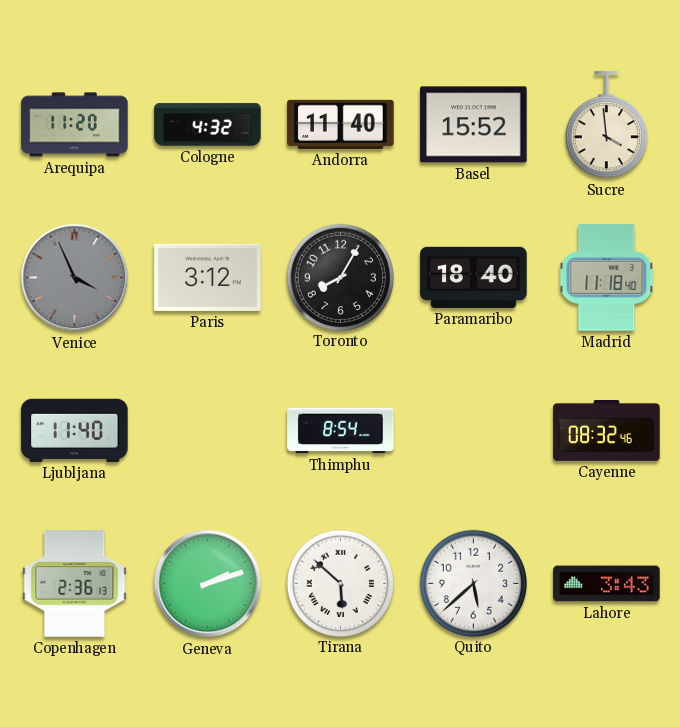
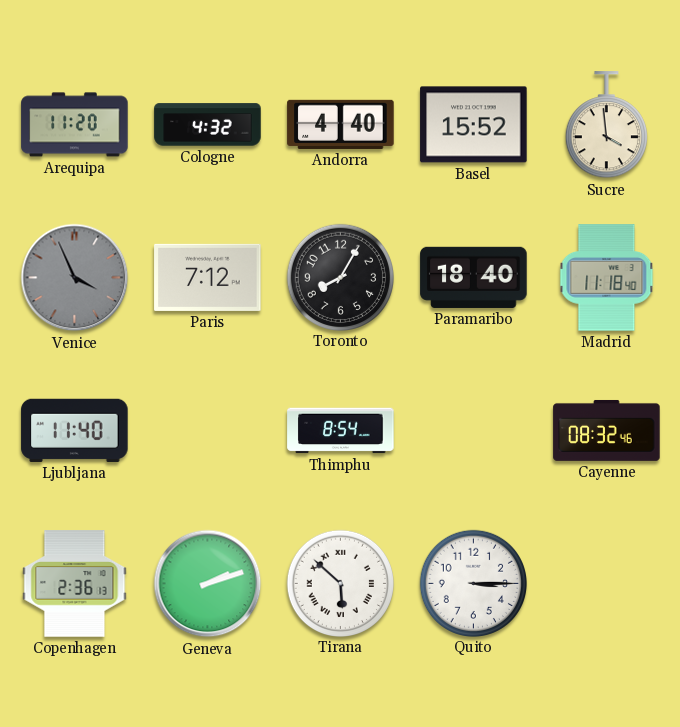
Andorra: 11:40 -> 4:40 (341, 124)
Paris: 3:12 -> 7:12 (208, 277)
Quito: 5:38 -> 3:15 (473, 583)
Lahore: 3:43 -> none (607, 584)
